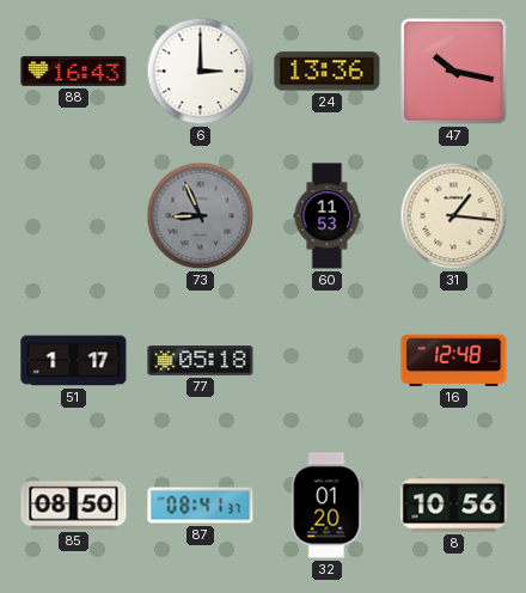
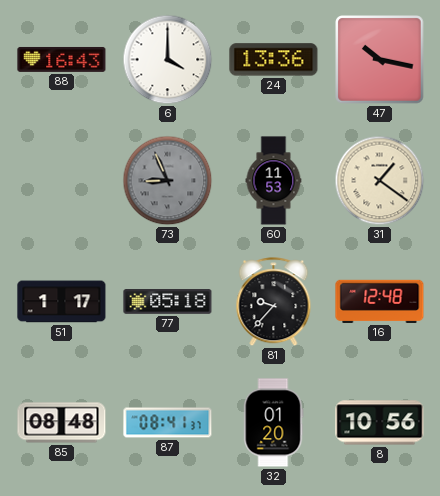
6: 3:00 -> 4:00 (168, 60)
31: 1:16 -> 1:21 (380, 181)
81: none -> 9:37 (274, 302)
85: 08:50 -> 08:48 (62, 423)
